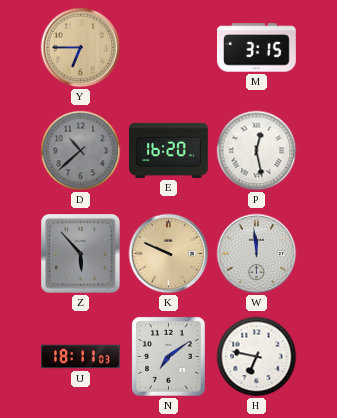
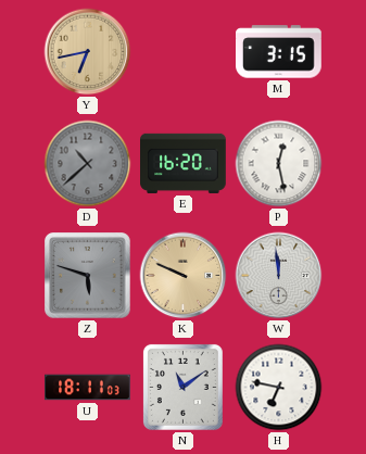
Y: 6:45 -> 6:43 (88, 52)
Z: 5:53 -> 5:48 (88, 276)
N: 7:09 -> 11:09 (182, 387)
